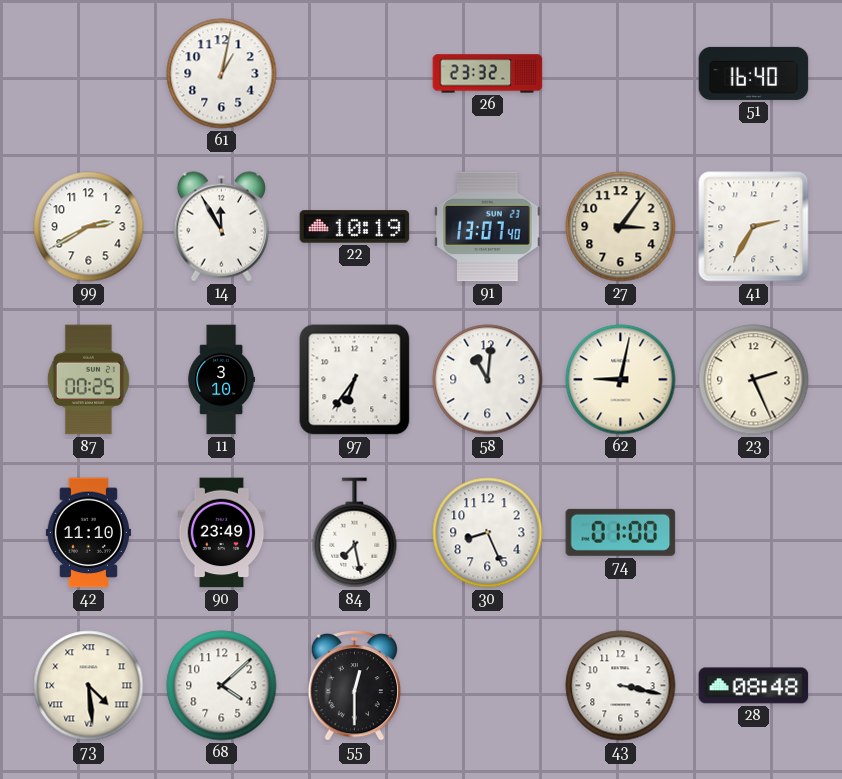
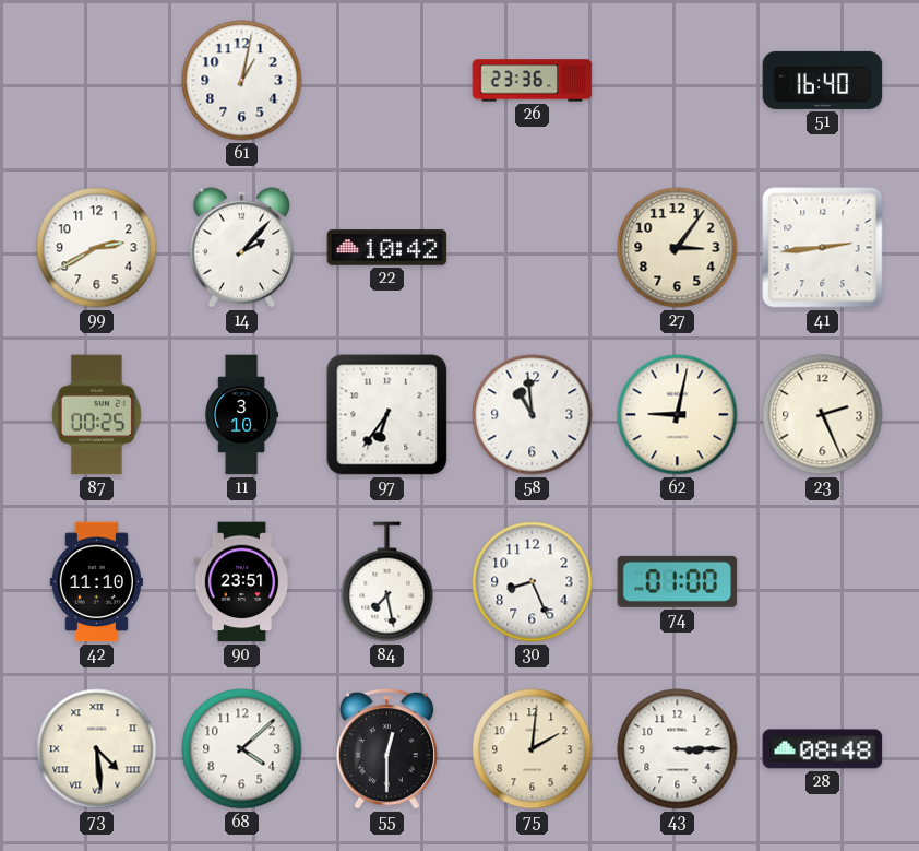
26: 23:32 -> 23:36 (533, 81)
14: 11:55 -> 2:07 (241, 248)
22: 10:19 -> 10:42 (387, 248)
91: 13:07 -> none (488, 227)
41: 2:35 -> 2:44 (823, 248)
58: 11:01 -> 10:59 (533, 415)
90: 23:49 -> 23:51 (242, 582)
75: none -> 2:01 (533, 749)
43: 3:17 -> 3:15 (678, 749)
